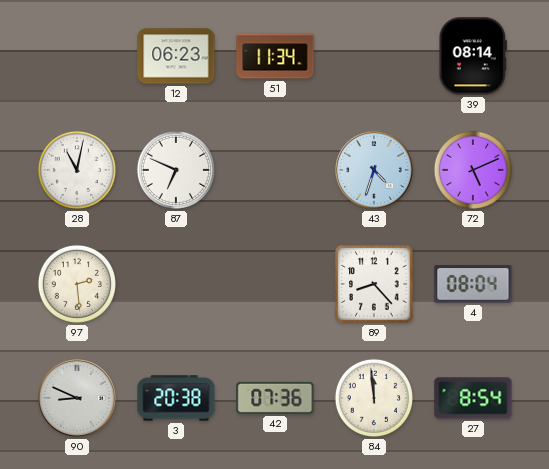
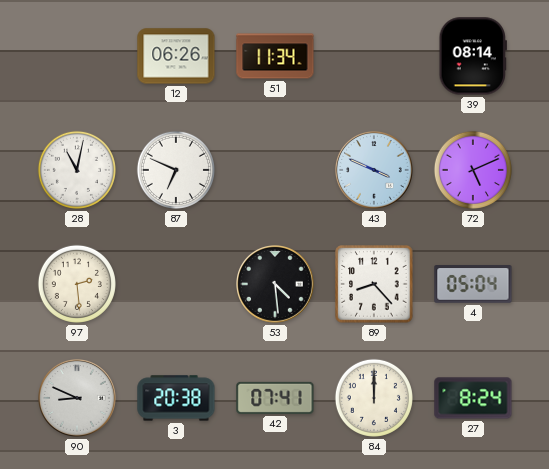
12: 06:23 -> 06:26 (176, 56)
43: 4:33 -> 3:49 (375, 171)
53: none -> 4:29 (276, 285)
4: 08:04 -> 05:04 (473, 284)
42: 07:36 -> 07:41 (275, 398)
84: 11:59 -> 12:00 (374, 398)
27: 8:54 -> 8:24 (473, 398)
